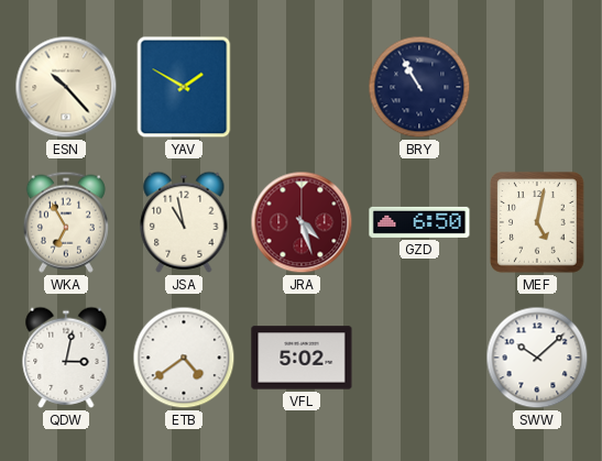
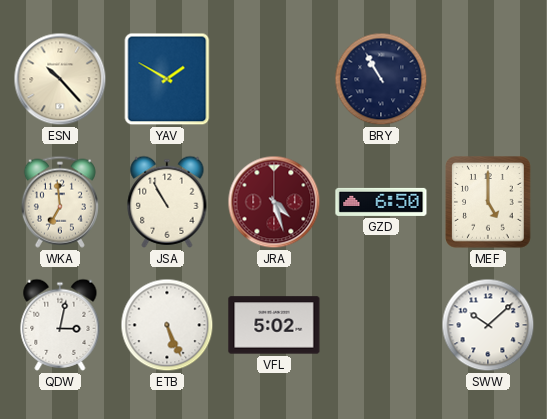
WKA: 6:55 -> 6:59 (60, 202)
JSA: 10:58 -> 10:55 (167, 202)
MEF: 5:02 -> 5:00 (488, 202)
ETB: 4:39 -> 5:26 (167, 325)
